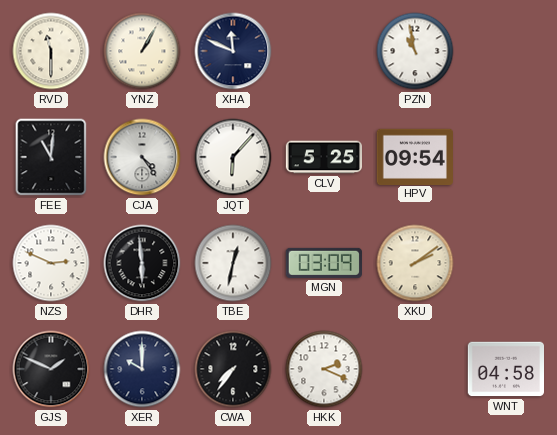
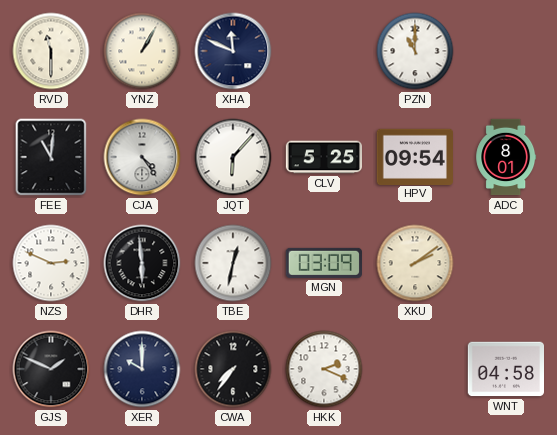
PZN: 10:58 -> 11:00 (415, 51)
ADC: none -> 8:01 (506, 157)
